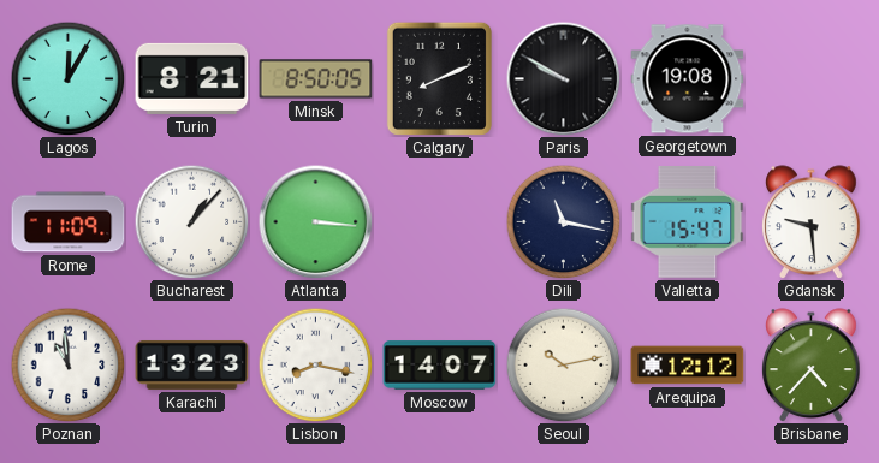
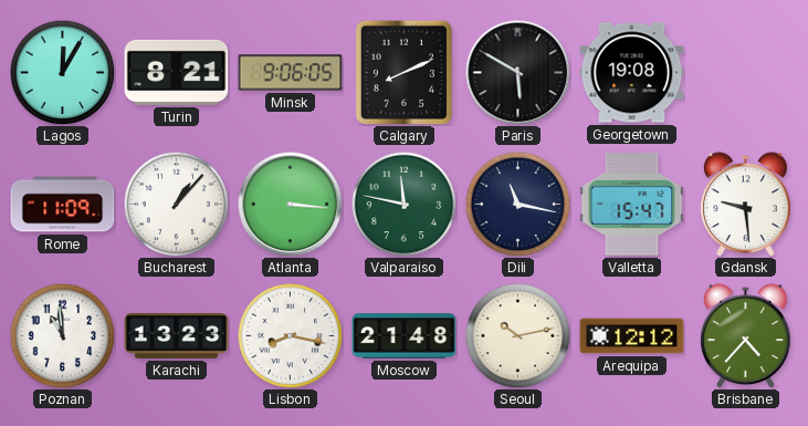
Minsk: 8:50 -> 9:06 (291, 73)
Paris: 9:50 -> 5:50 (517, 72)
Valparaiso: none -> 11:47 (403, 204)
Moscow: 14:07 -> 21:48 (405, 336)
